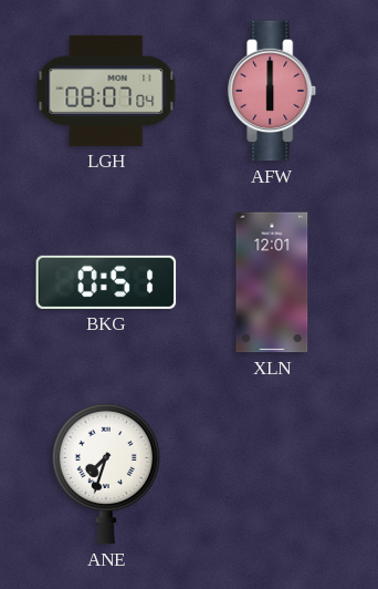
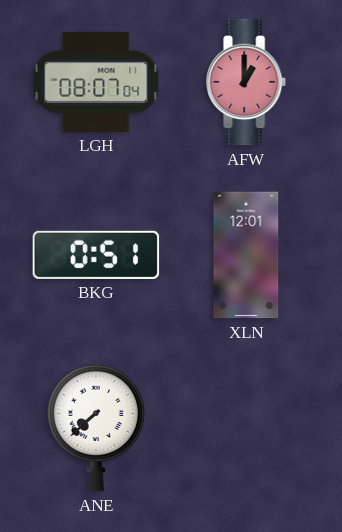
AFW: 6:00 -> 1:00 (247, 82)
ANE: 7:33 -> 7:38 (96, 428)
